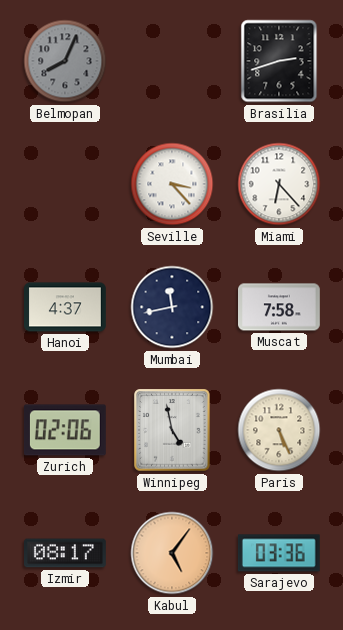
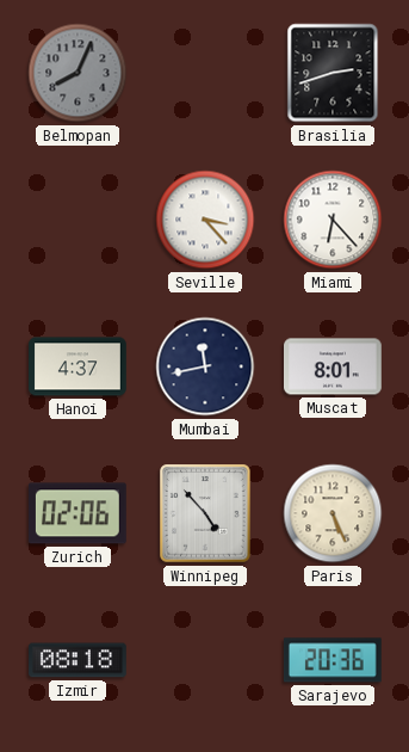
Muscat: 7:58 -> 8:01 (334, 366)
Winnipeg: 4:58 -> 4:53 (206, 513)
Izmir: 08:17 -> 08:18 (79, 660)
Kabul: 5:06 -> none (172, 553)
Sarajevo: 03:36 -> 20:36 (333, 660)
